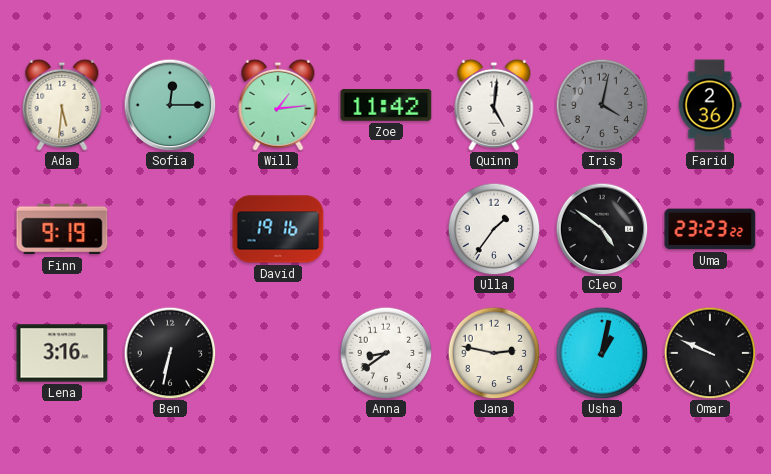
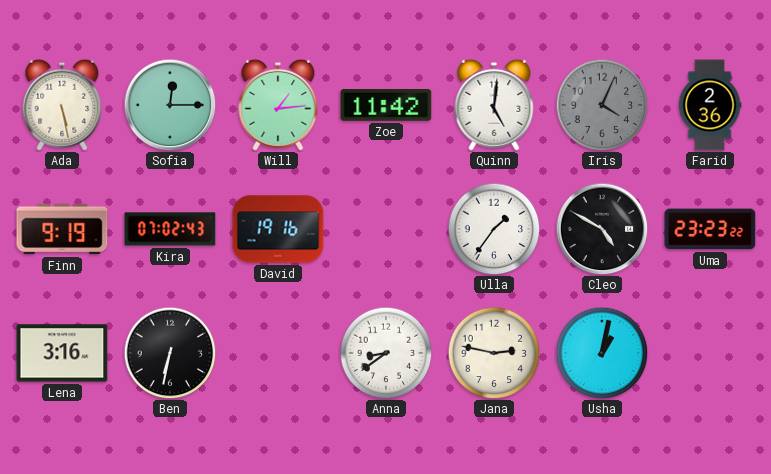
Ada: 5:31 -> 5:28 (62, 105)
Iris: 4:02 -> 4:04 (602, 105)
Kira: none -> 07:02 (170, 229)
Cleo: 4:51 -> 4:50 (602, 229)
Omar: 9:49 -> none (710, 353)
